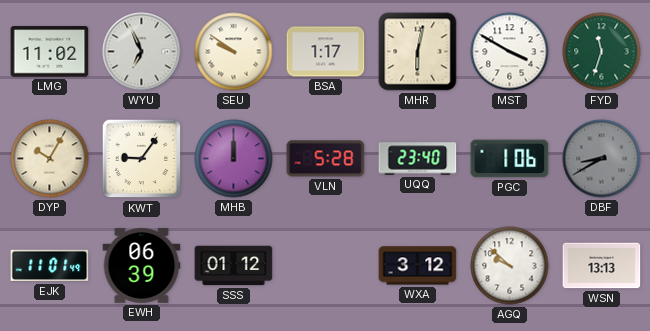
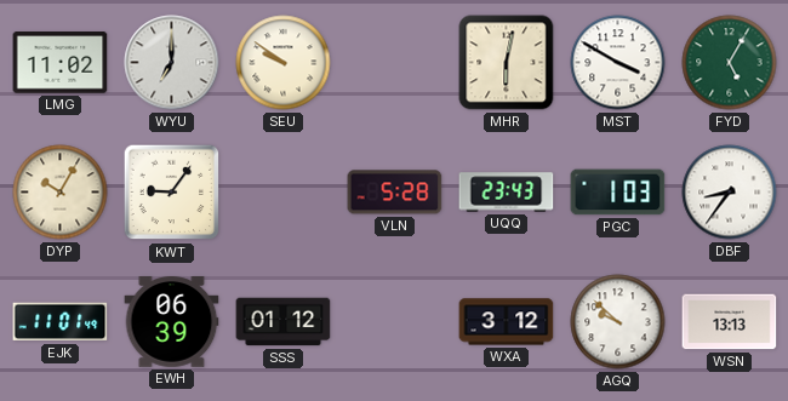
WYU: 6:56 -> 7:00 (172, 63)
BSA: 1:17 -> none (326, 52)
FYD: 11:33 -> 5:05 (730, 63)
MHB: 12:00 -> none (234, 159)
UQQ: 23:40 -> 23:43 (507, 193)
PGC: 1:06 -> 1:03 (618, 193)
DBF: 8:40 -> 8:36 (730, 193)
DBF dial: grey -> white (730, 193)
